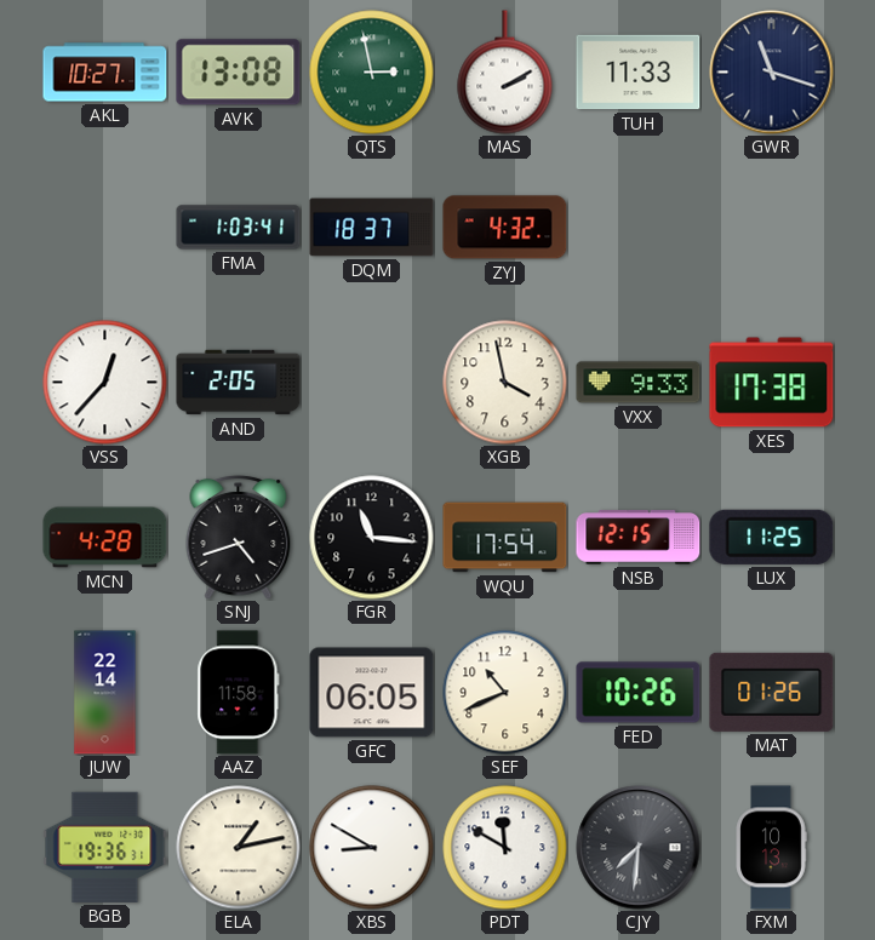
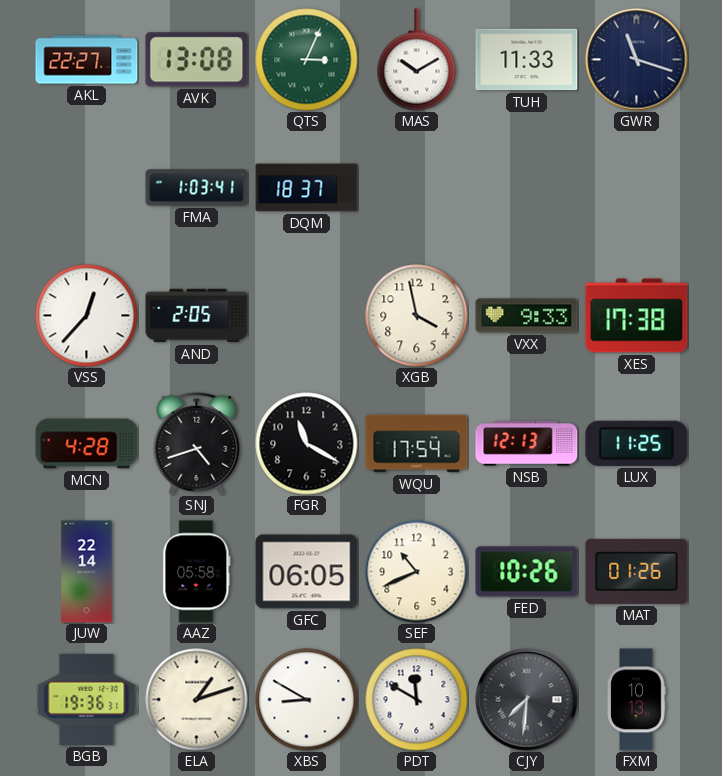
AKL: 10:27 -> 22:27 (87, 60)
QTS: 2:58 -> 3:04 (307, 60)
MAS: 2:10 -> 10:10 (417, 60)
ZYJ: 4:32 -> none (505, 228)
FGR: 11:16 -> 11:20 (307, 444)
NSB: 12:15 -> 12:13 (527, 444)
AAZ: 11:58 -> 05:58 (197, 572)
ELA: 1:13 -> 1:12 (197, 700)
